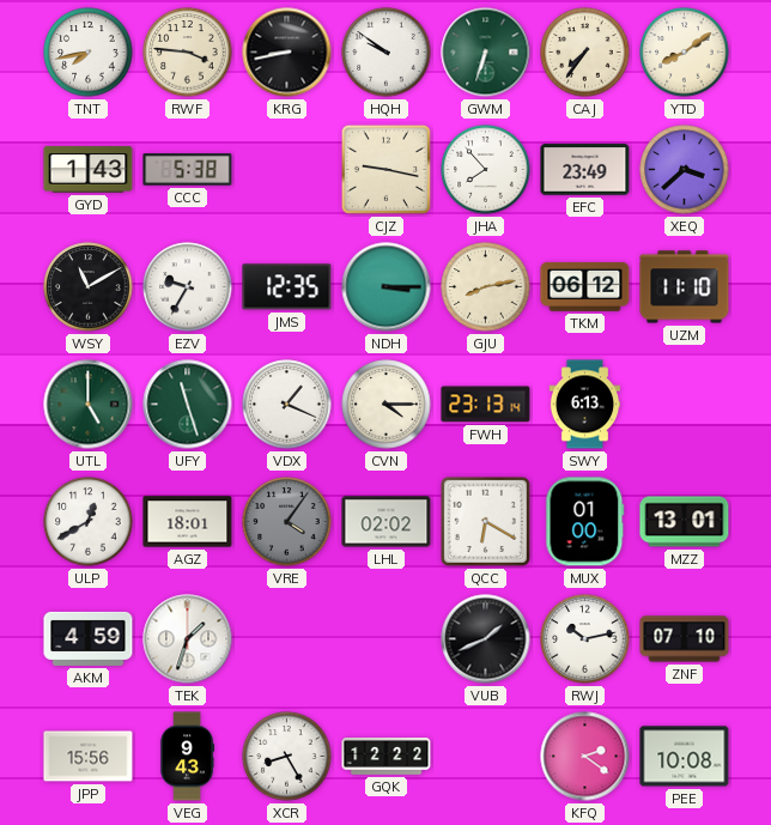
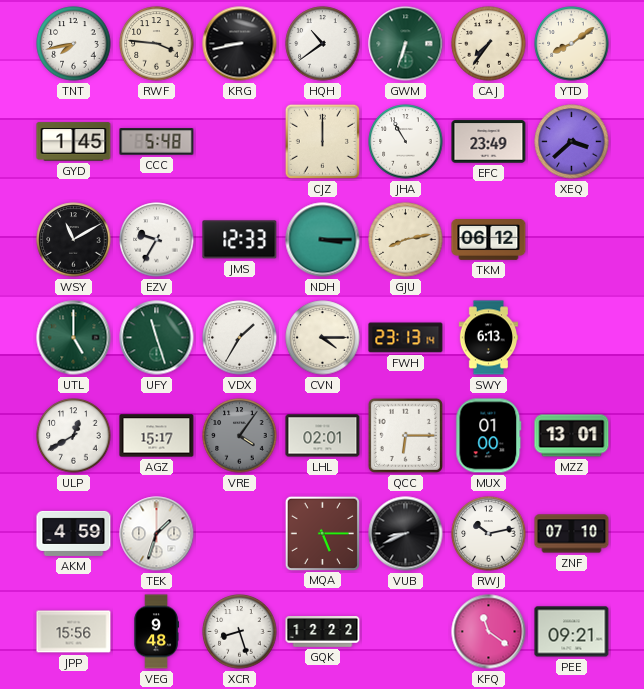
HQH: 9:51 -> 10:39 (323, 44)
GYD: 1:43 -> 1:45 (74, 142)
CCC: 5:38 -> 5:48 (157, 142)
CJZ: 9:17 -> 12:00 (322, 141)
JHA: 7:53 -> 10:55 (406, 142)
JMS: 12:35 -> 12:33 (240, 240)
UZM: 11:10 -> none (685, 287)
VDX: 1:19 -> 1:35 (240, 338)
AGZ: 18:01 -> 15:17 (157, 436)
LHL: 02:02 -> 02:01 (323, 436)
QCC: 6:20 -> 6:15 (405, 435)
MQA: none -> 5:15 (322, 533)
VUB: 1:41 -> 8:41 (406, 534)
VEG: 9:43 -> 9:48 (156, 632)
XCR: 8:25 -> 8:27 (240, 632)
KFQ: 2:21 -> 11:21 (489, 632)
PEE: 10:08 -> 09:21 (572, 632)
